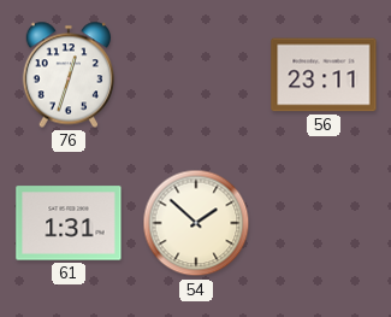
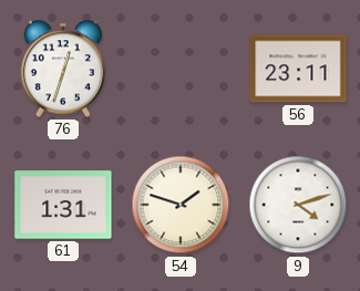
54: 1:52 -> 1:48 (181, 205)
9: none -> 4:12 (298, 205)
